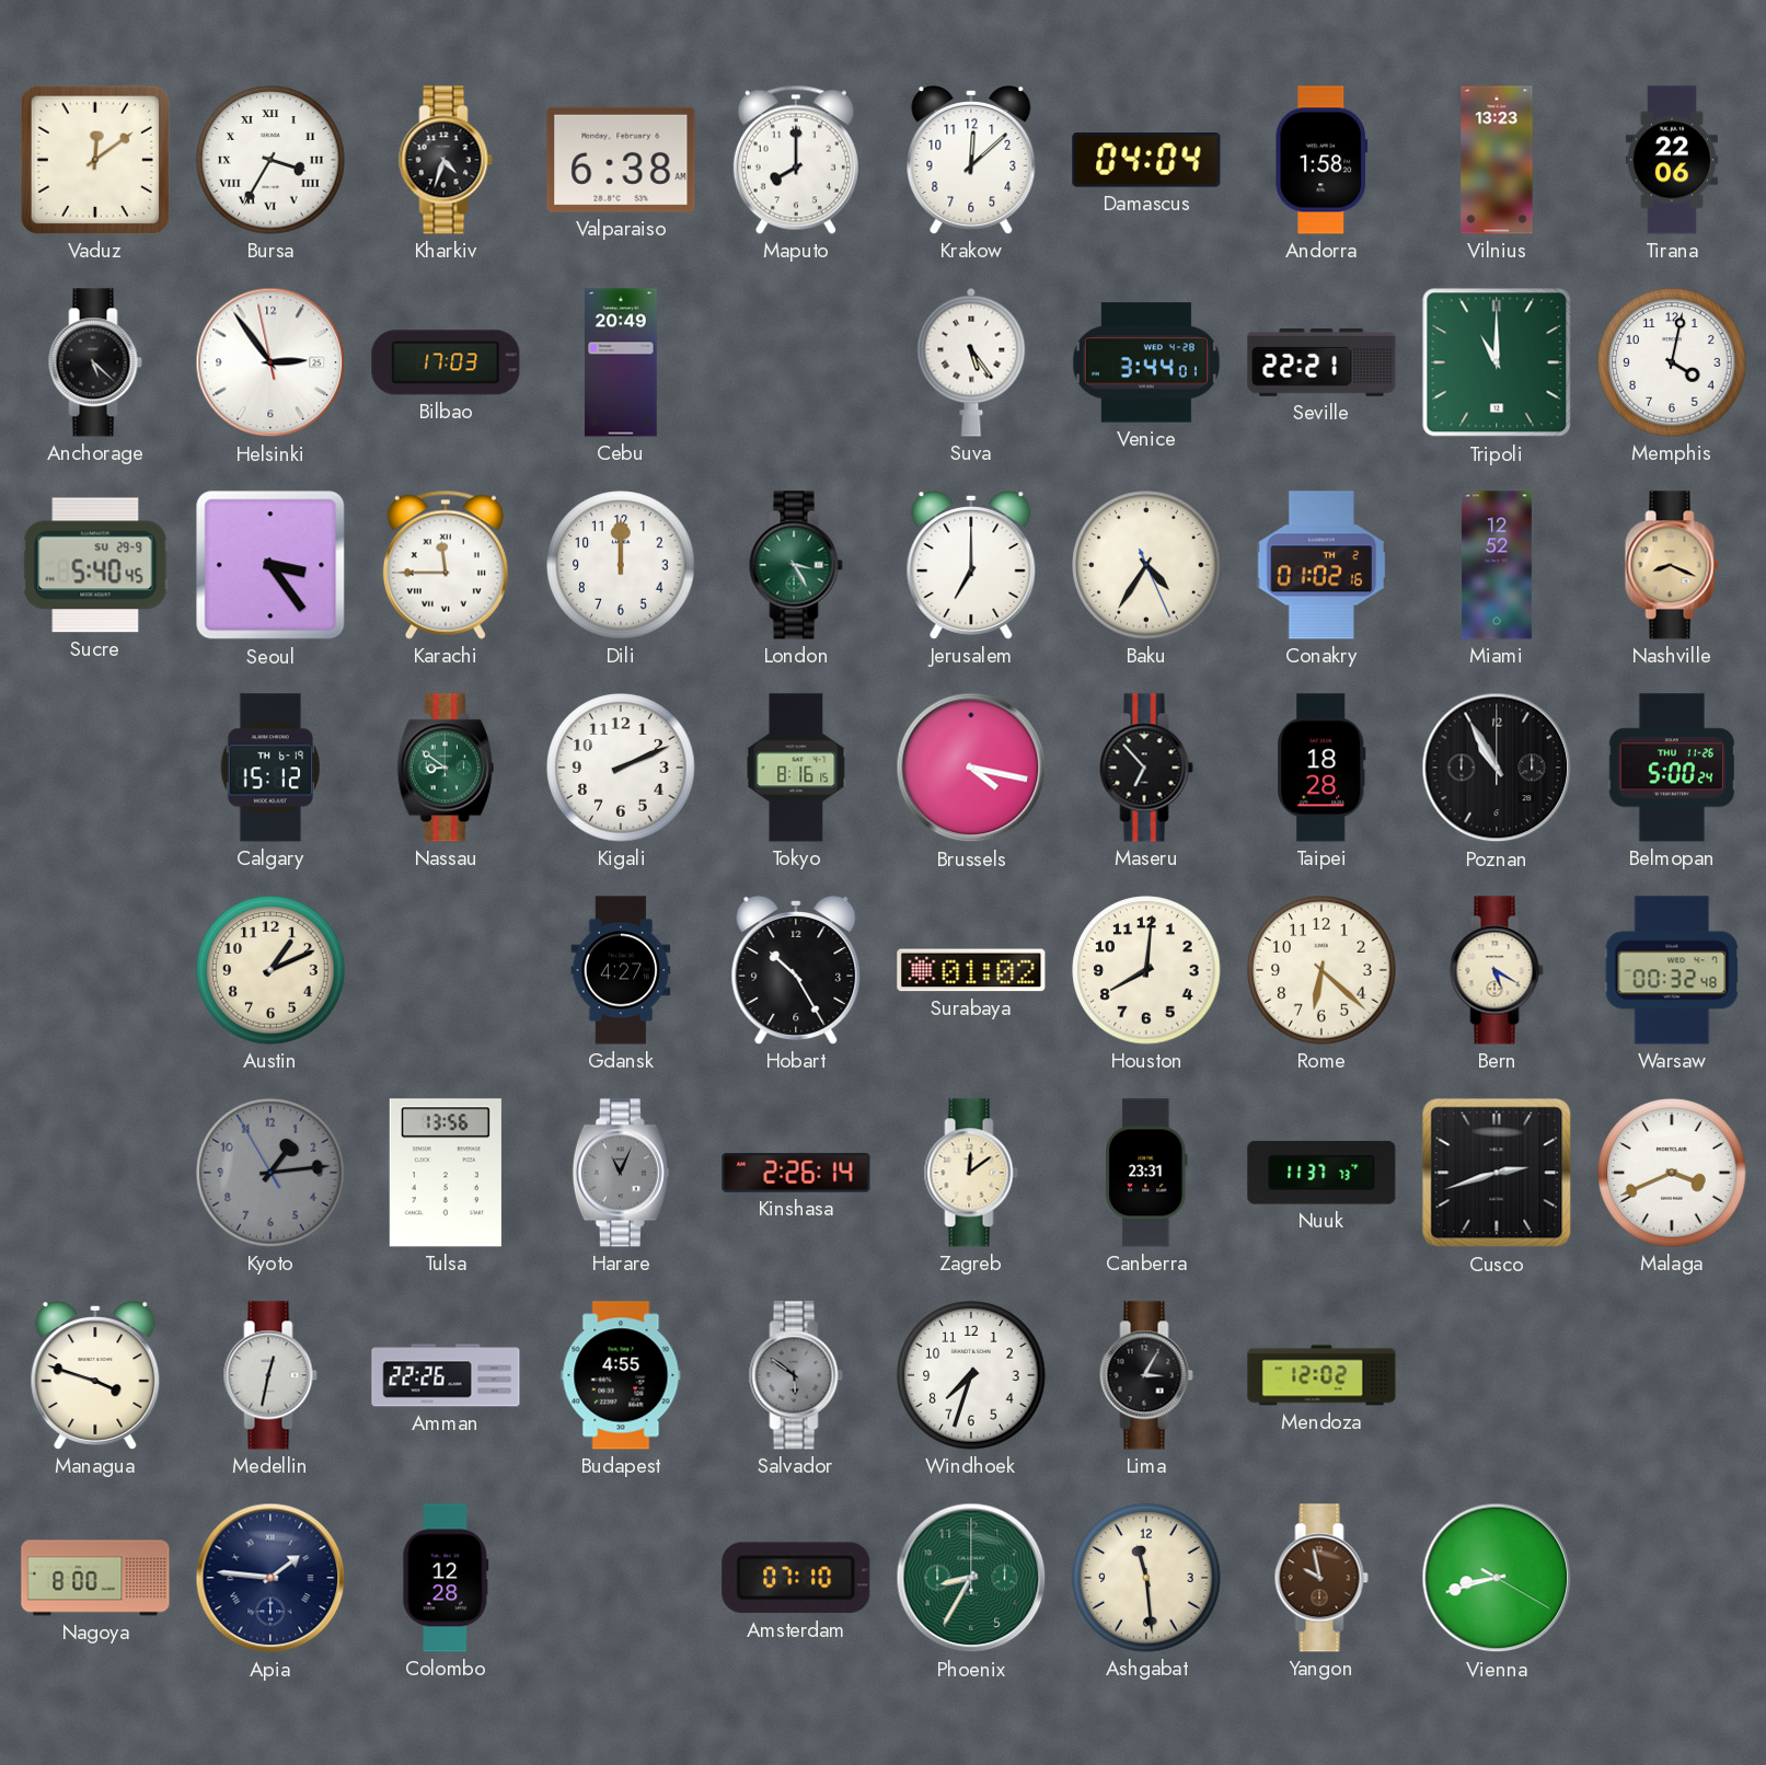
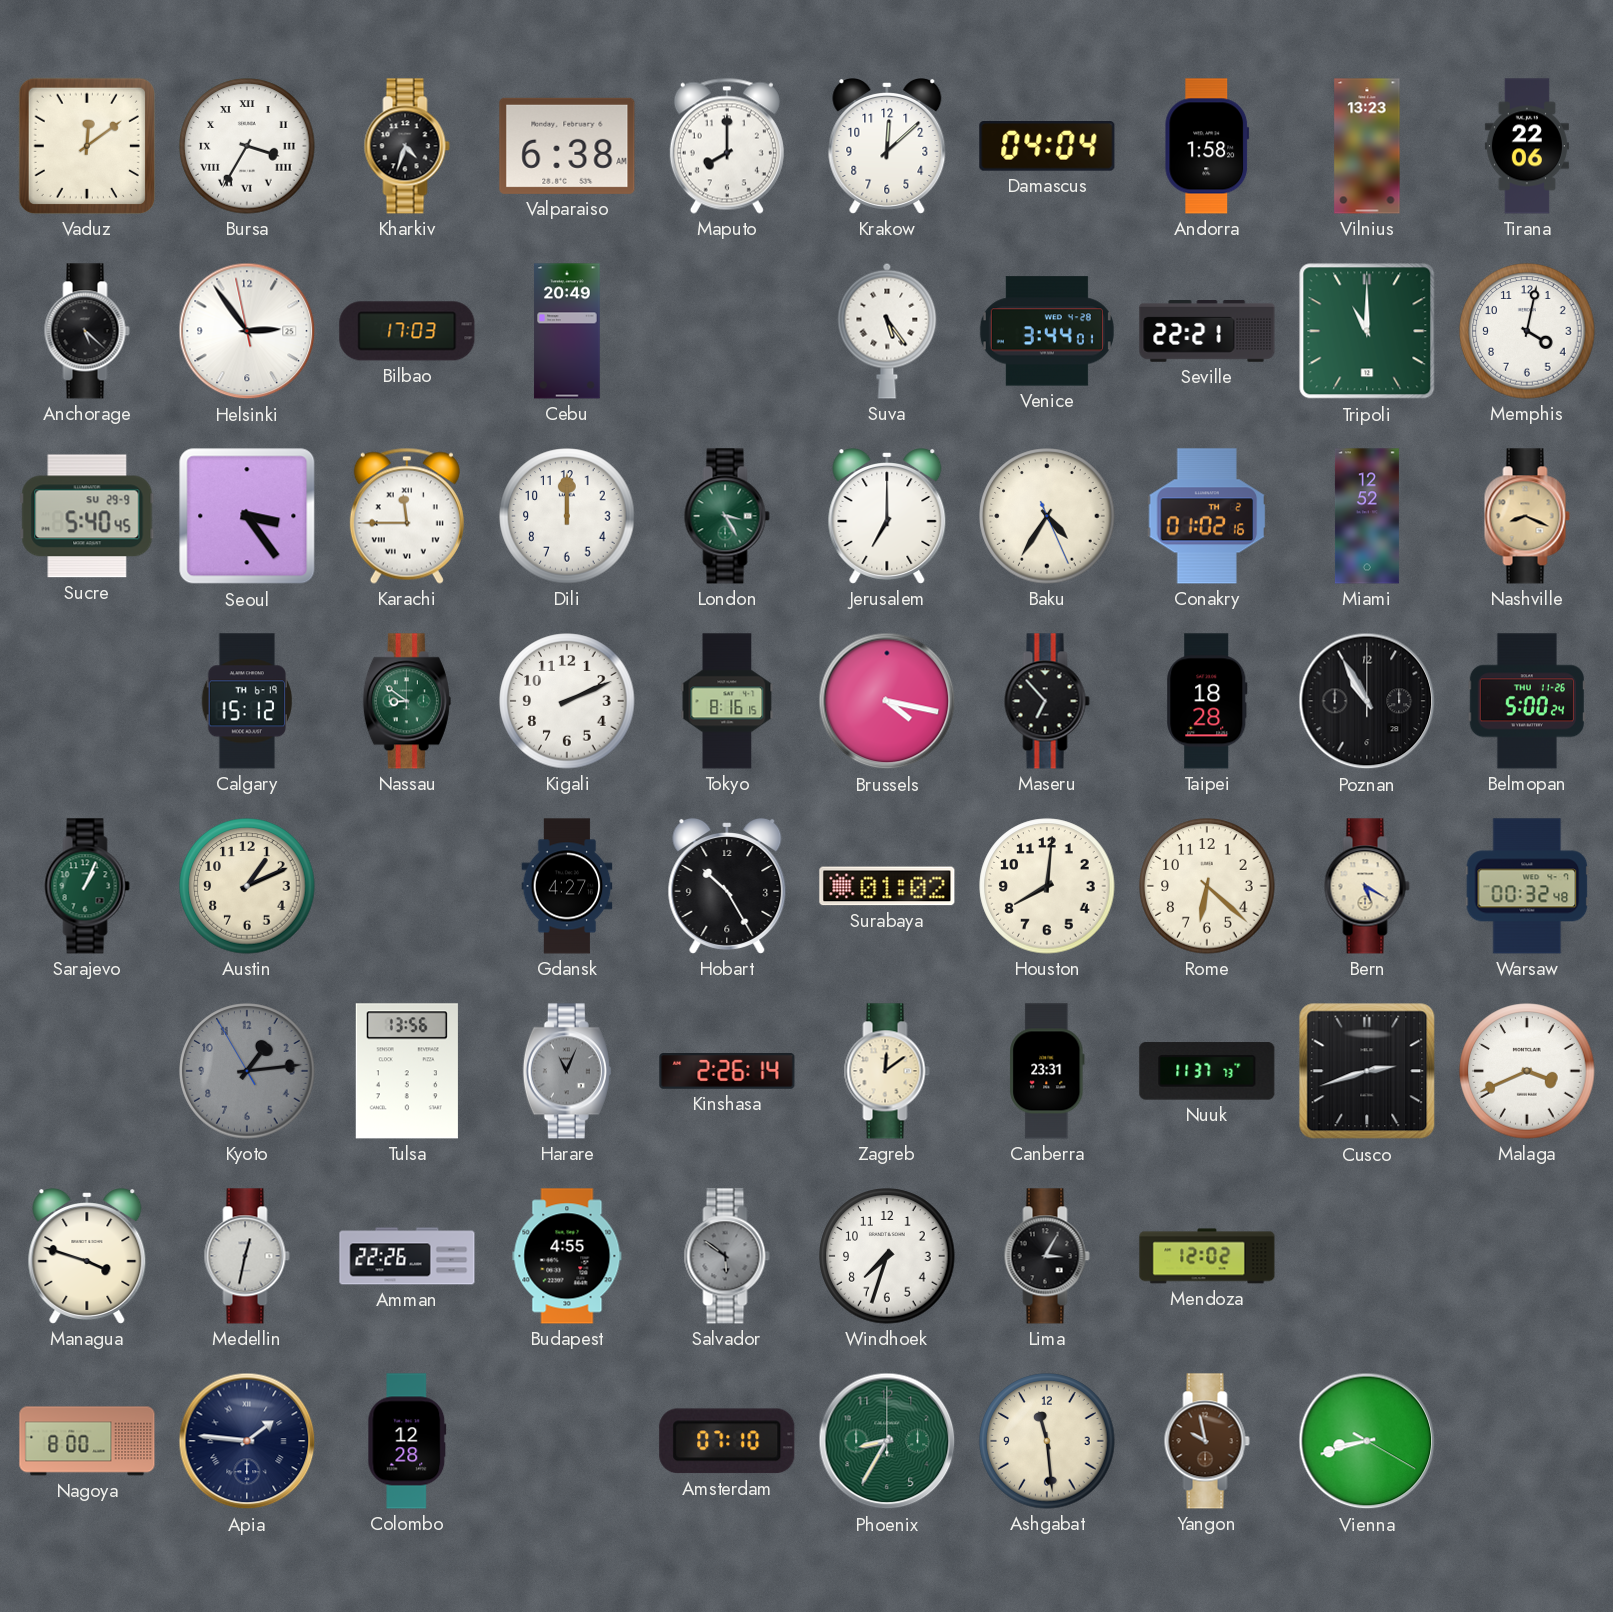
Sarajevo: none -> 1:04 (87, 886)
